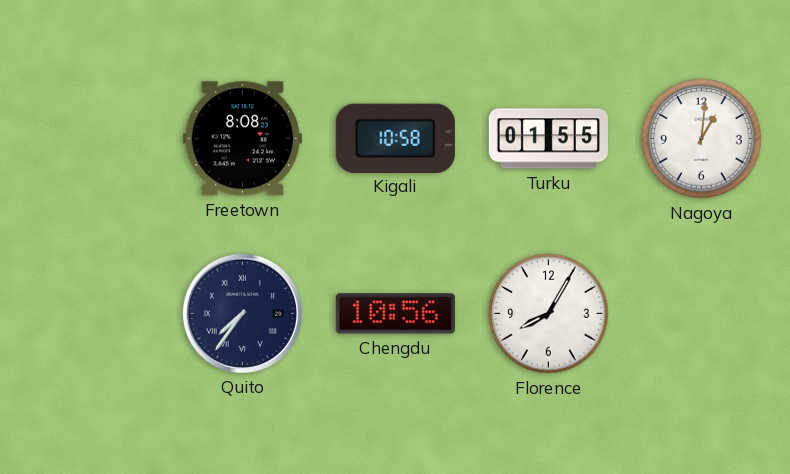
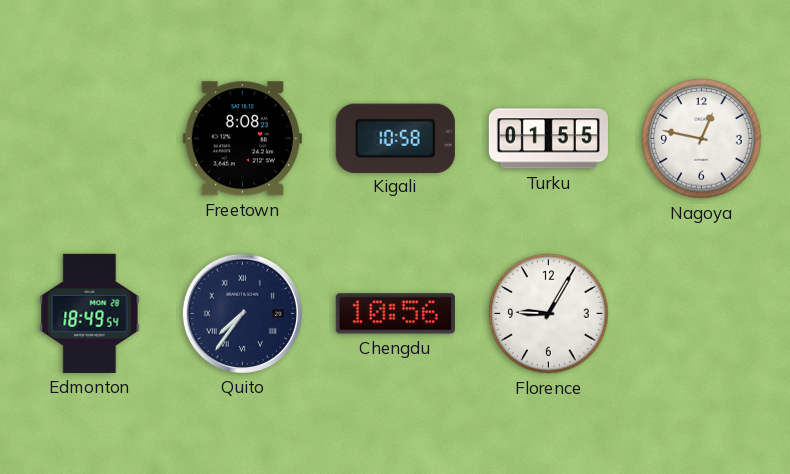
Nagoya: 1:01 -> 12:47 (702, 139)
Edmonton: none -> 18:49 (90, 313)
Florence: 8:05 -> 9:05 (549, 314)
